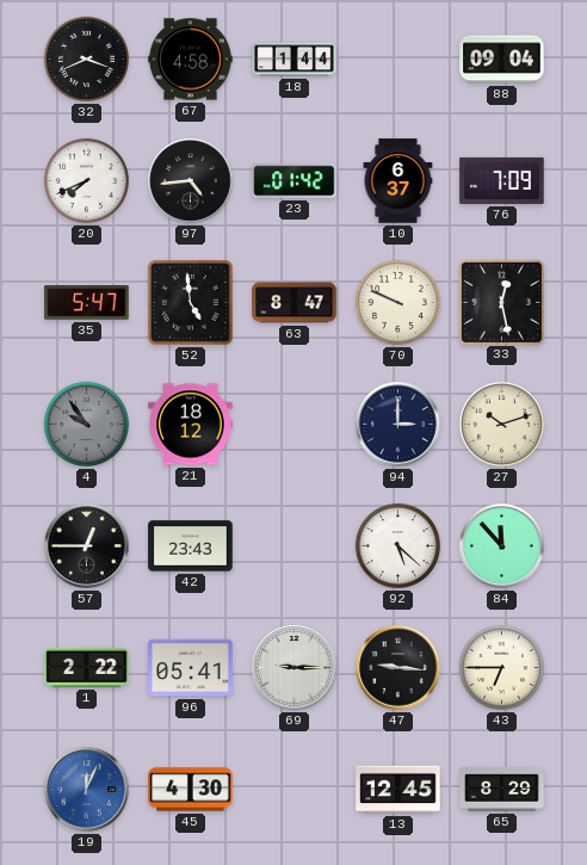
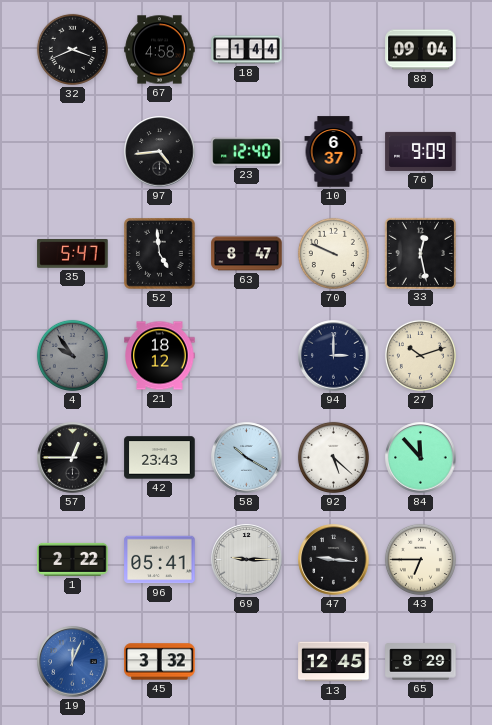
20: 7:41 -> none (86, 180)
23: 01:42 -> 12:40 (247, 152)
76: 7:09 -> 9:09 (421, 151)
58: none -> 10:20 (247, 458)
45: 4:30 -> 3:32 (160, 662)
